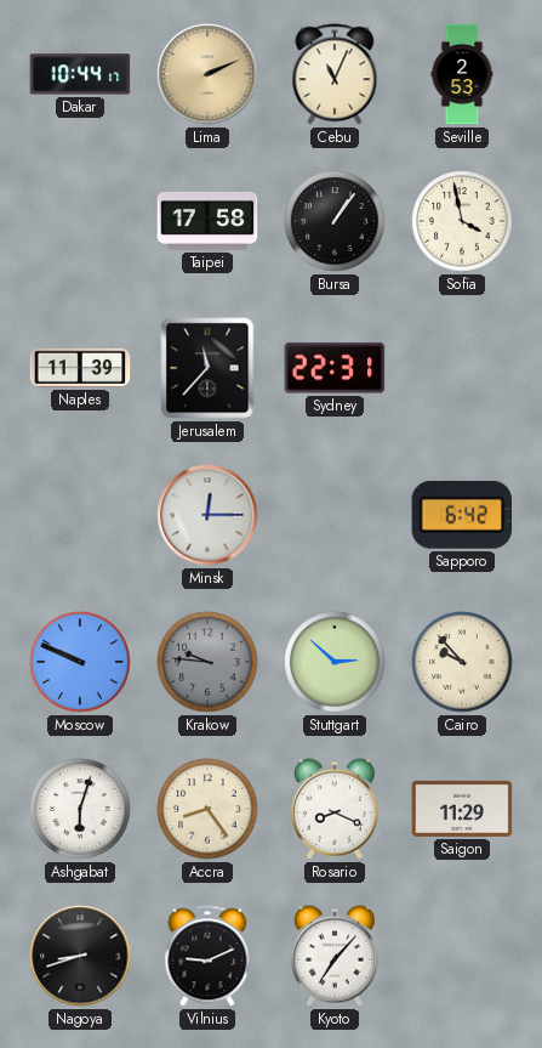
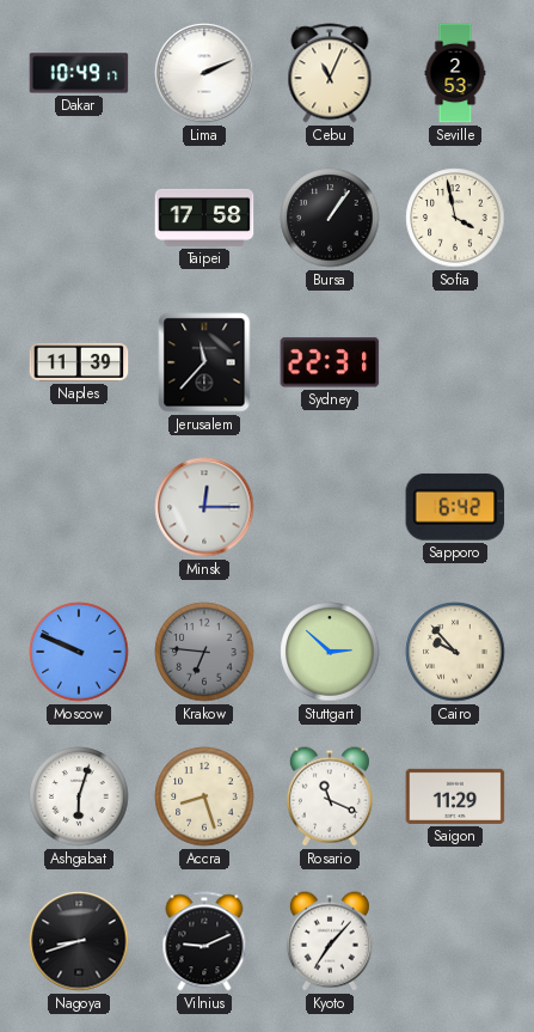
Dakar: 10:44 -> 10:49 (79, 73)
Lima dial: champagne -> white (204, 73)
Krakow: 9:46 -> 6:46 (204, 652)
Accra: 8:24 -> 8:27 (204, 796)
Rosario: 8:19 -> 11:19 (330, 796)
